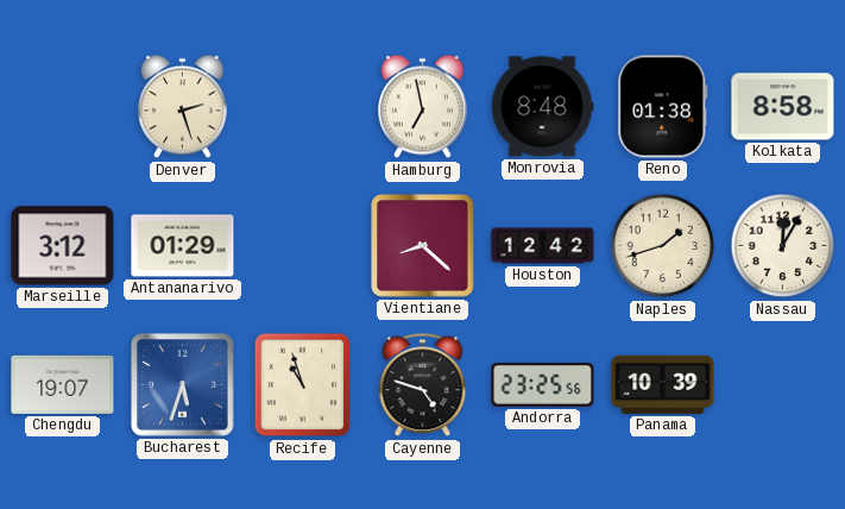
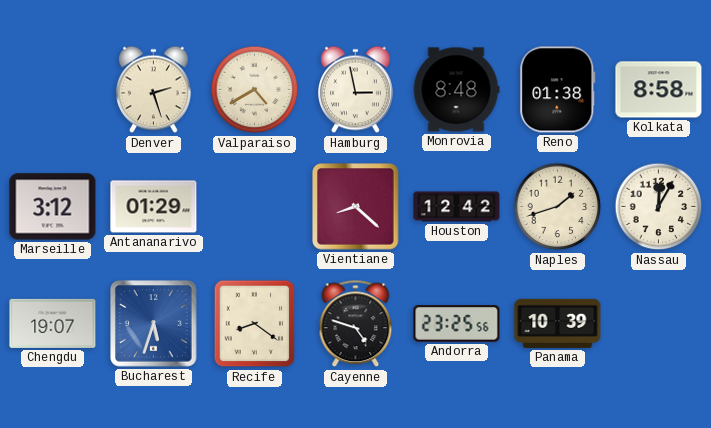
Valparaiso: none -> 4:40 (255, 90)
Hamburg: 6:58 -> 2:58 (356, 90)
Recife: 10:57 -> 8:21 (255, 324)
